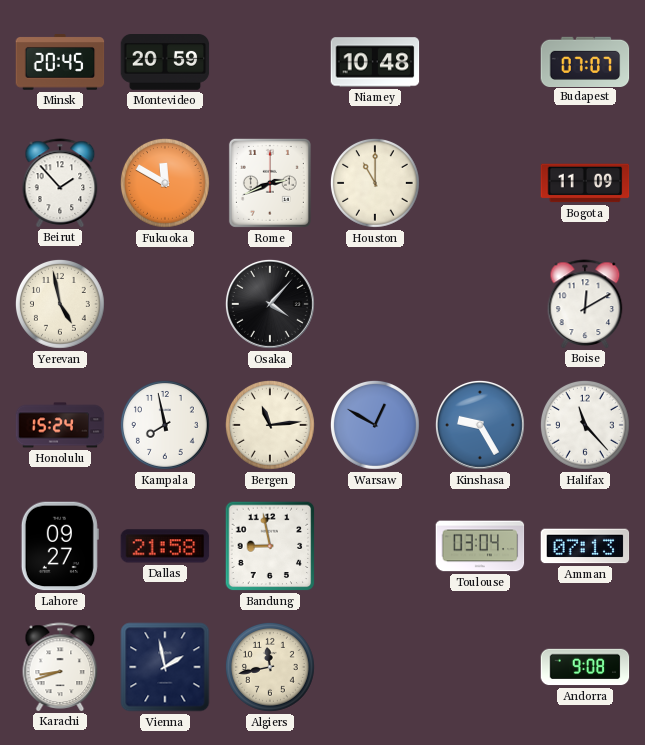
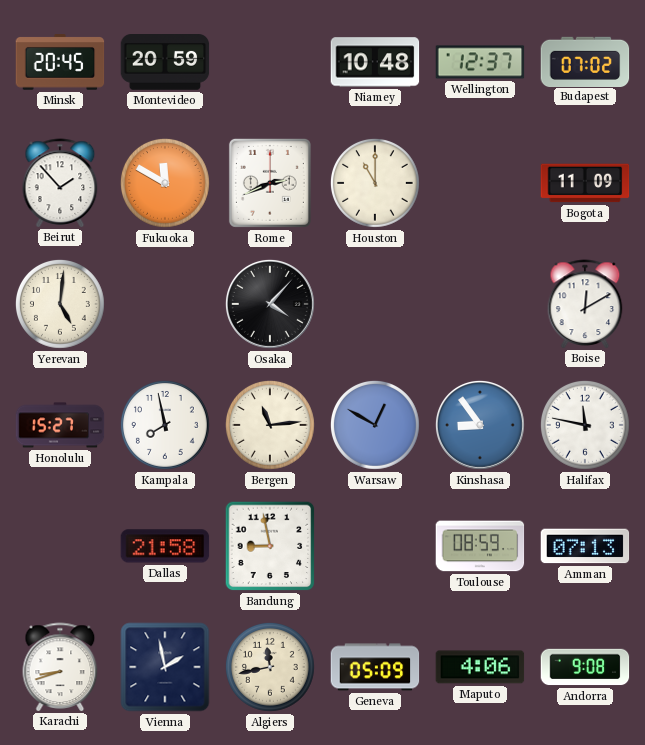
Wellington: none -> 12:37 (480, 62)
Budapest: 07:07 -> 07:02 (585, 61)
Yerevan: 4:58 -> 5:01 (60, 304)
Honolulu: 15:24 -> 15:27 (60, 425)
Kinshasa: 9:25 -> 8:54 (480, 425)
Halifax: 11:23 -> 11:47 (585, 425)
Lahore: 09:27 -> none (60, 546)
Toulouse: 03:04 -> 08:59 (480, 546)
Geneva: none -> 05:09 (375, 667)
Maputo: none -> 4:06 (480, 667)
